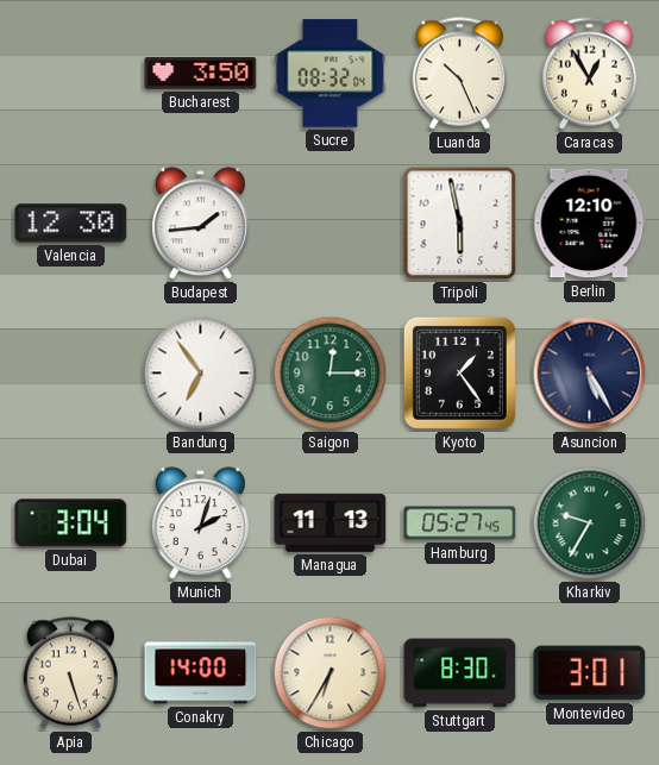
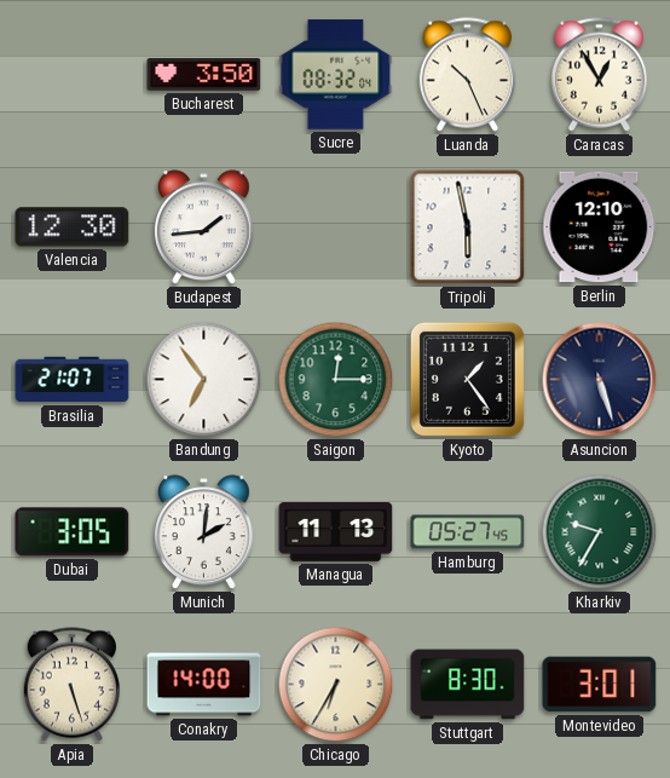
Brasilia: none -> 21:07 (73, 380)
Asuncion: 5:25 -> 5:27 (600, 380)
Dubai: 3:04 -> 3:05 (73, 532)
Munich: 2:03 -> 2:01 (204, 532)
